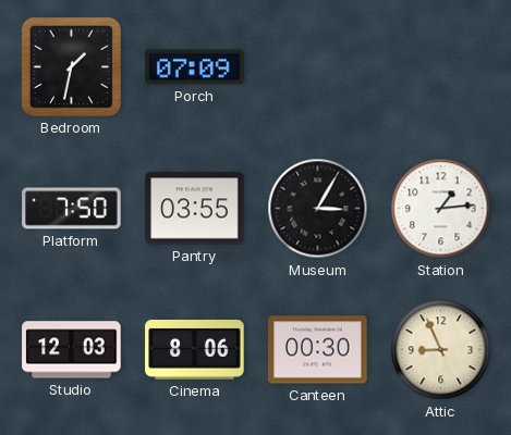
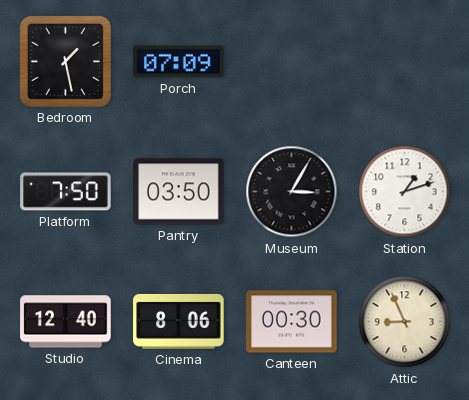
Bedroom: 1:32 -> 1:28 (65, 61)
Pantry: 03:55 -> 03:50 (179, 192)
Station: 1:14 -> 1:12 (405, 192)
Studio: 12:03 -> 12:40 (66, 322)
